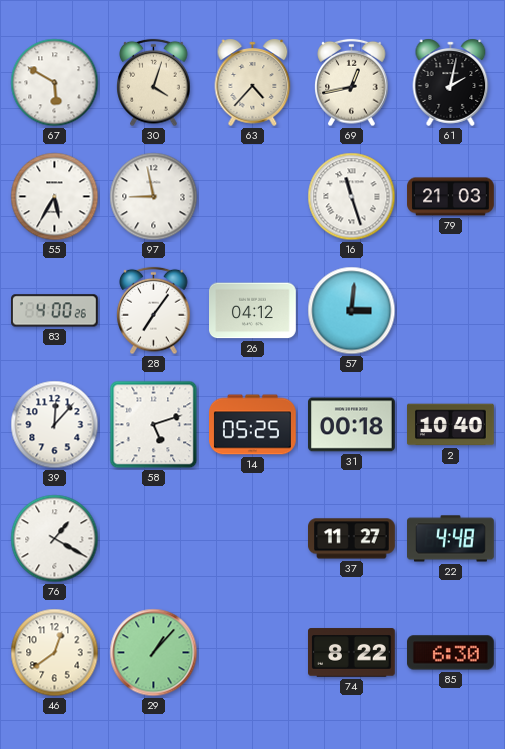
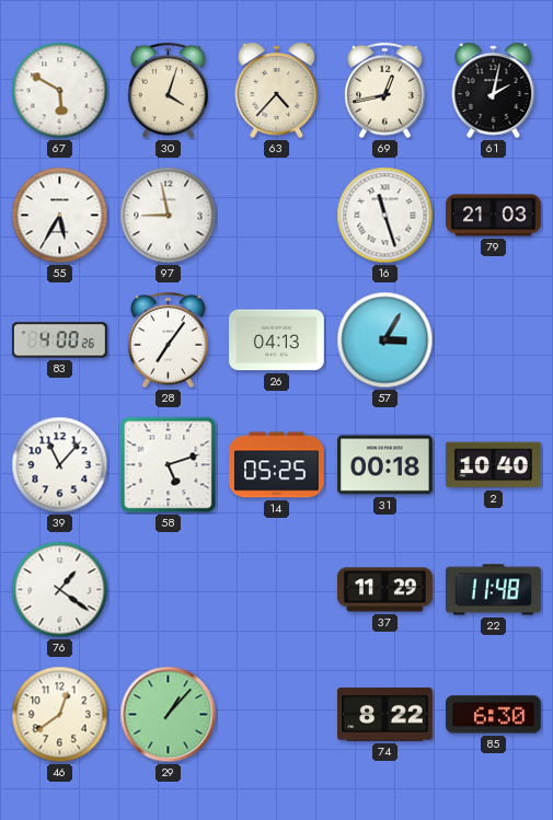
26: 04:12 -> 04:13 (277, 340)
57: 3:01 -> 3:05 (385, 340)
39: 12:07 -> 11:07 (60, 465)
76: 1:20 -> 1:21 (60, 590)
37: 11:27 -> 11:29 (385, 590)
22: 4:48 -> 11:48 (494, 590)
